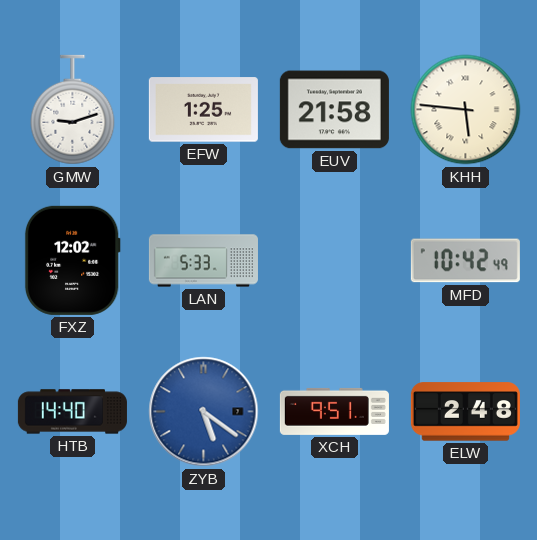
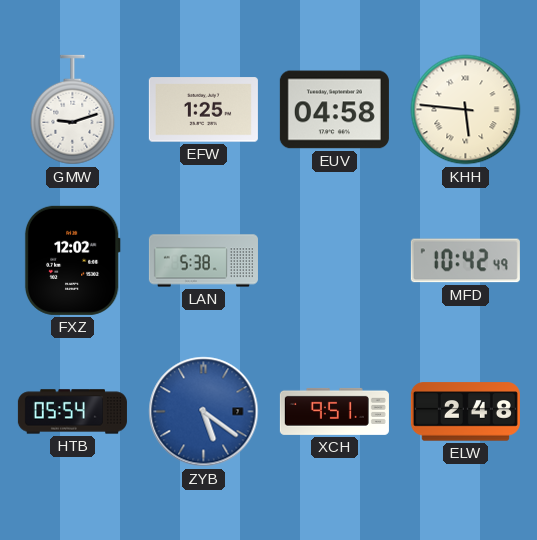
EUV: 21:58 -> 04:58 (334, 110)
LAN: 5:33 -> 5:38 (203, 261)
HTB: 14:40 -> 05:54 (72, 412)
